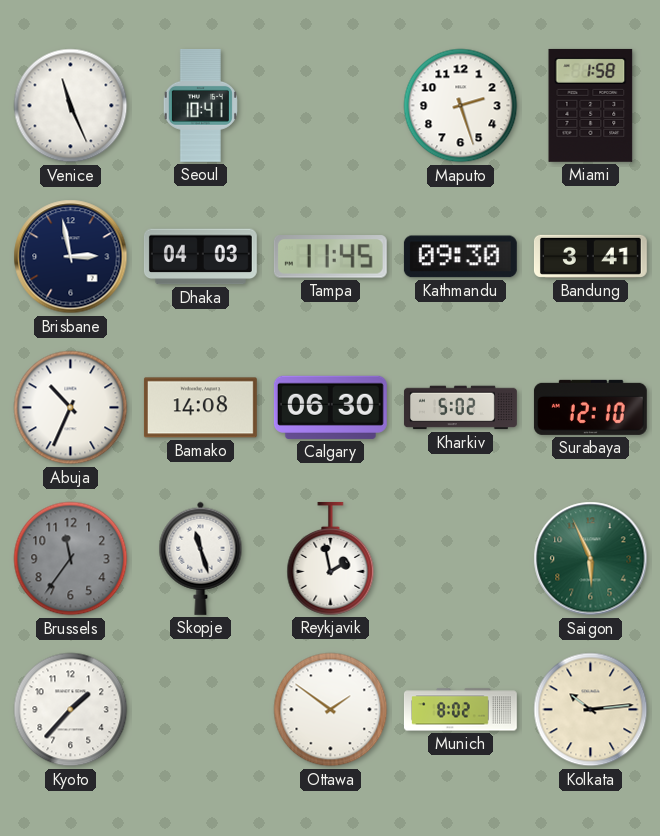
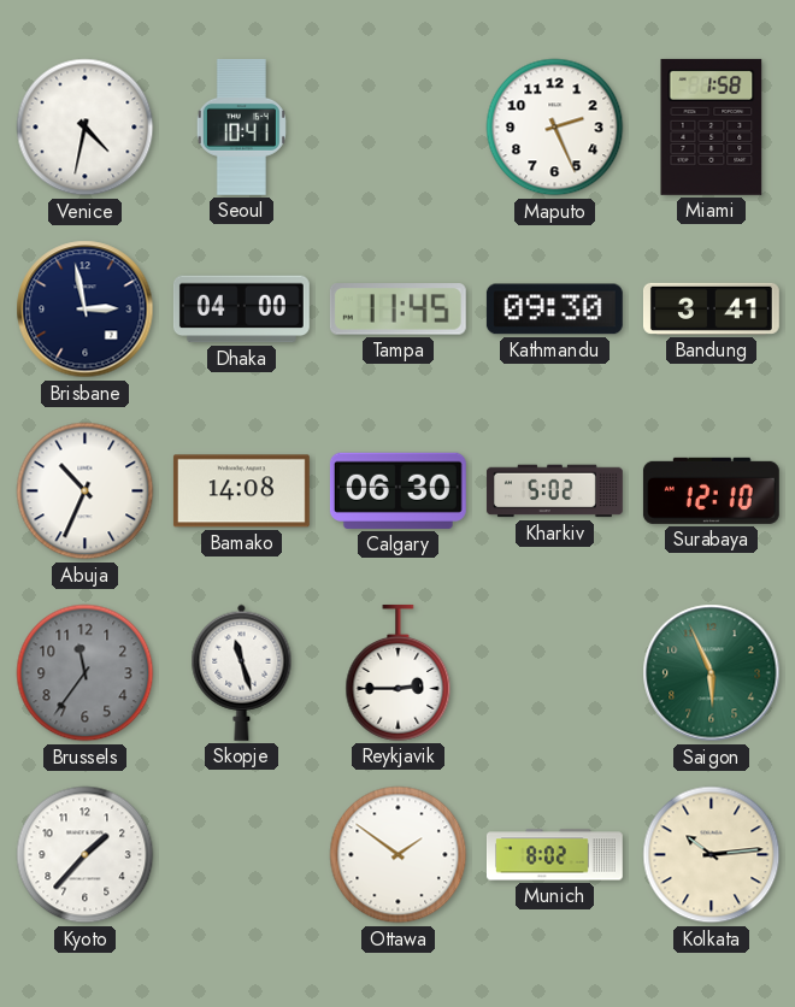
Venice: 11:26 -> 4:32 (86, 128)
Maputo: 2:27 -> 2:26 (555, 128)
Dhaka: 04:03 -> 04:00 (241, 310)
Reykjavik: 1:58 -> 2:45 (399, 672)
